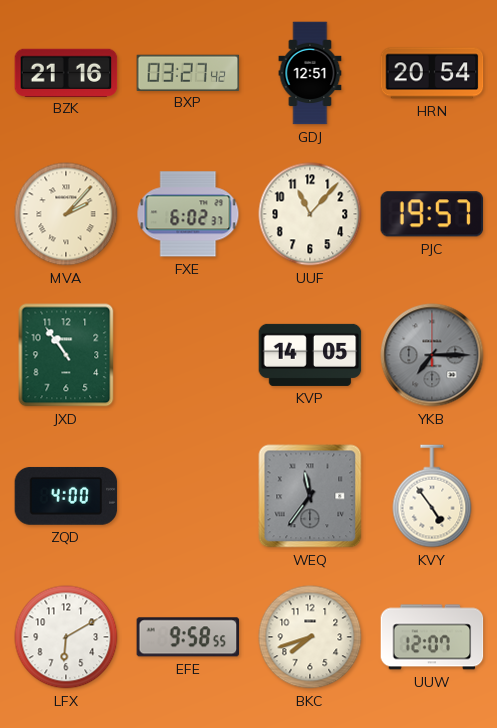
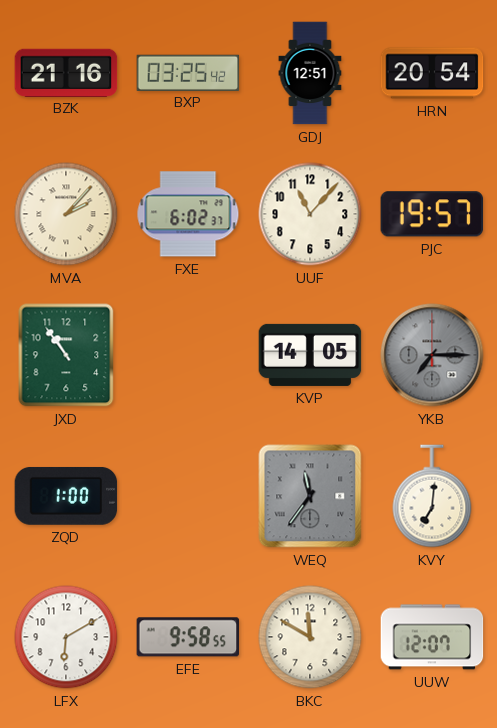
BXP: 03:27 -> 03:25 (188, 72)
ZQD: 4:00 -> 1:00 (66, 496)
KVY: 4:54 -> 7:01 (432, 496)
BKC: 7:42 -> 11:50 (310, 637)
